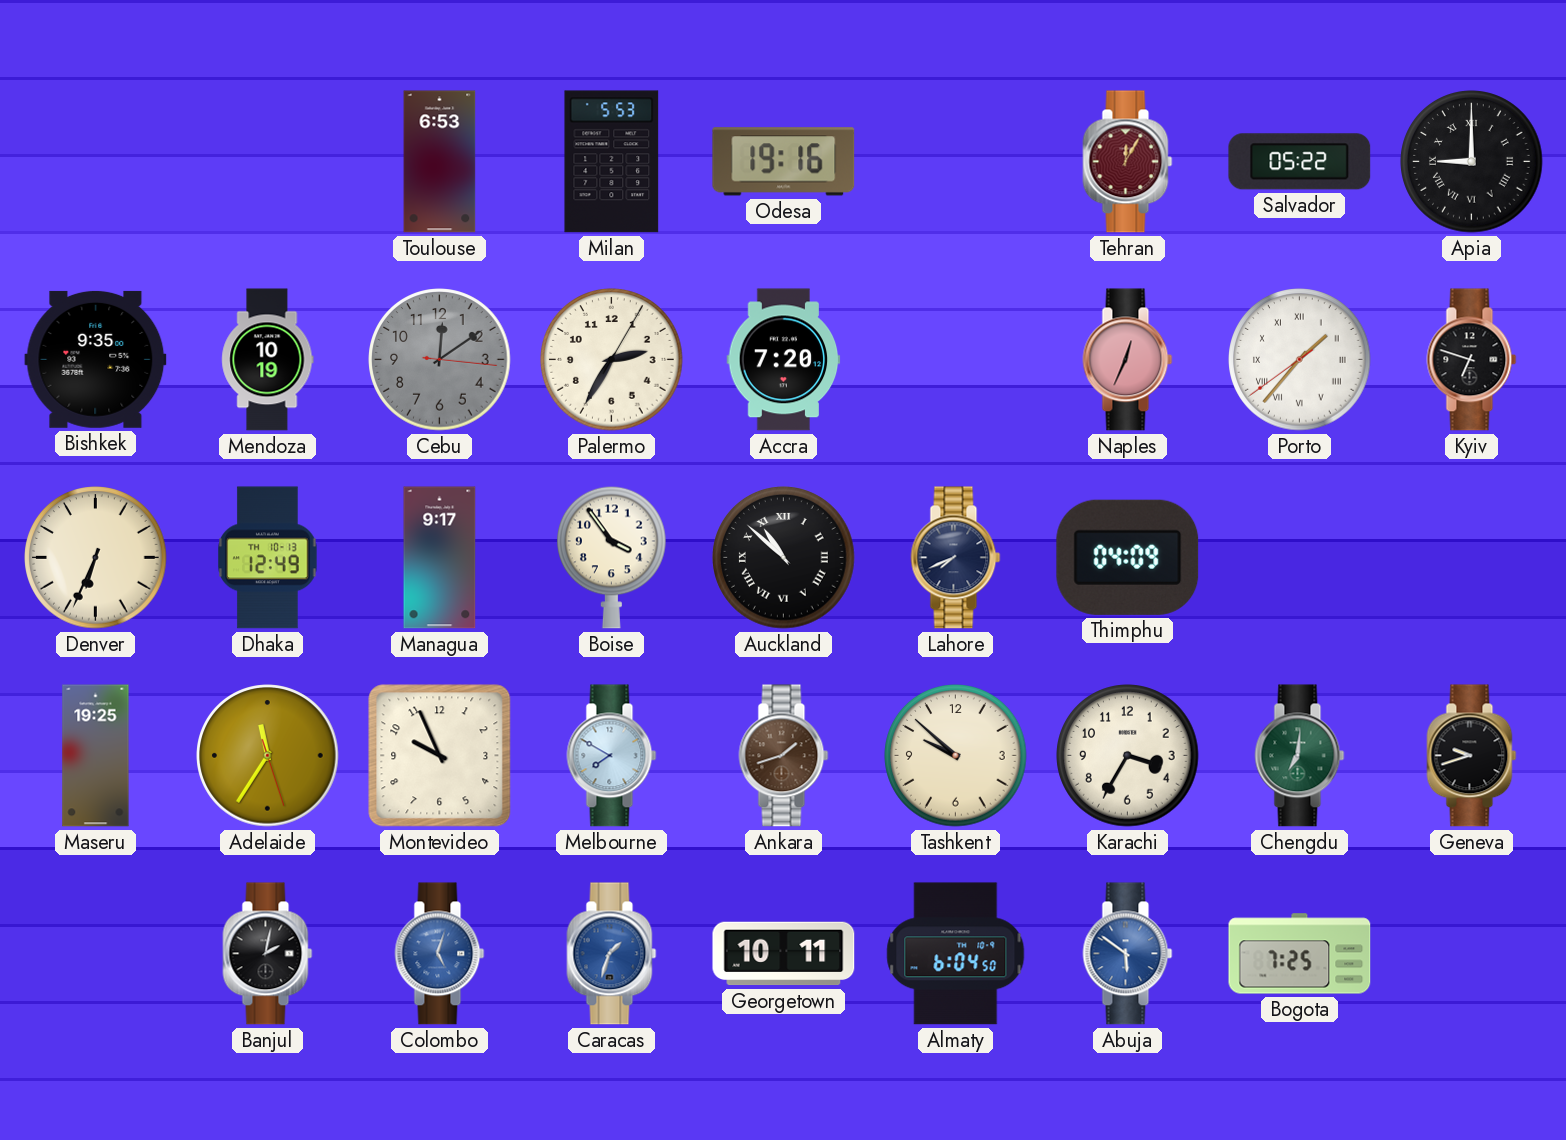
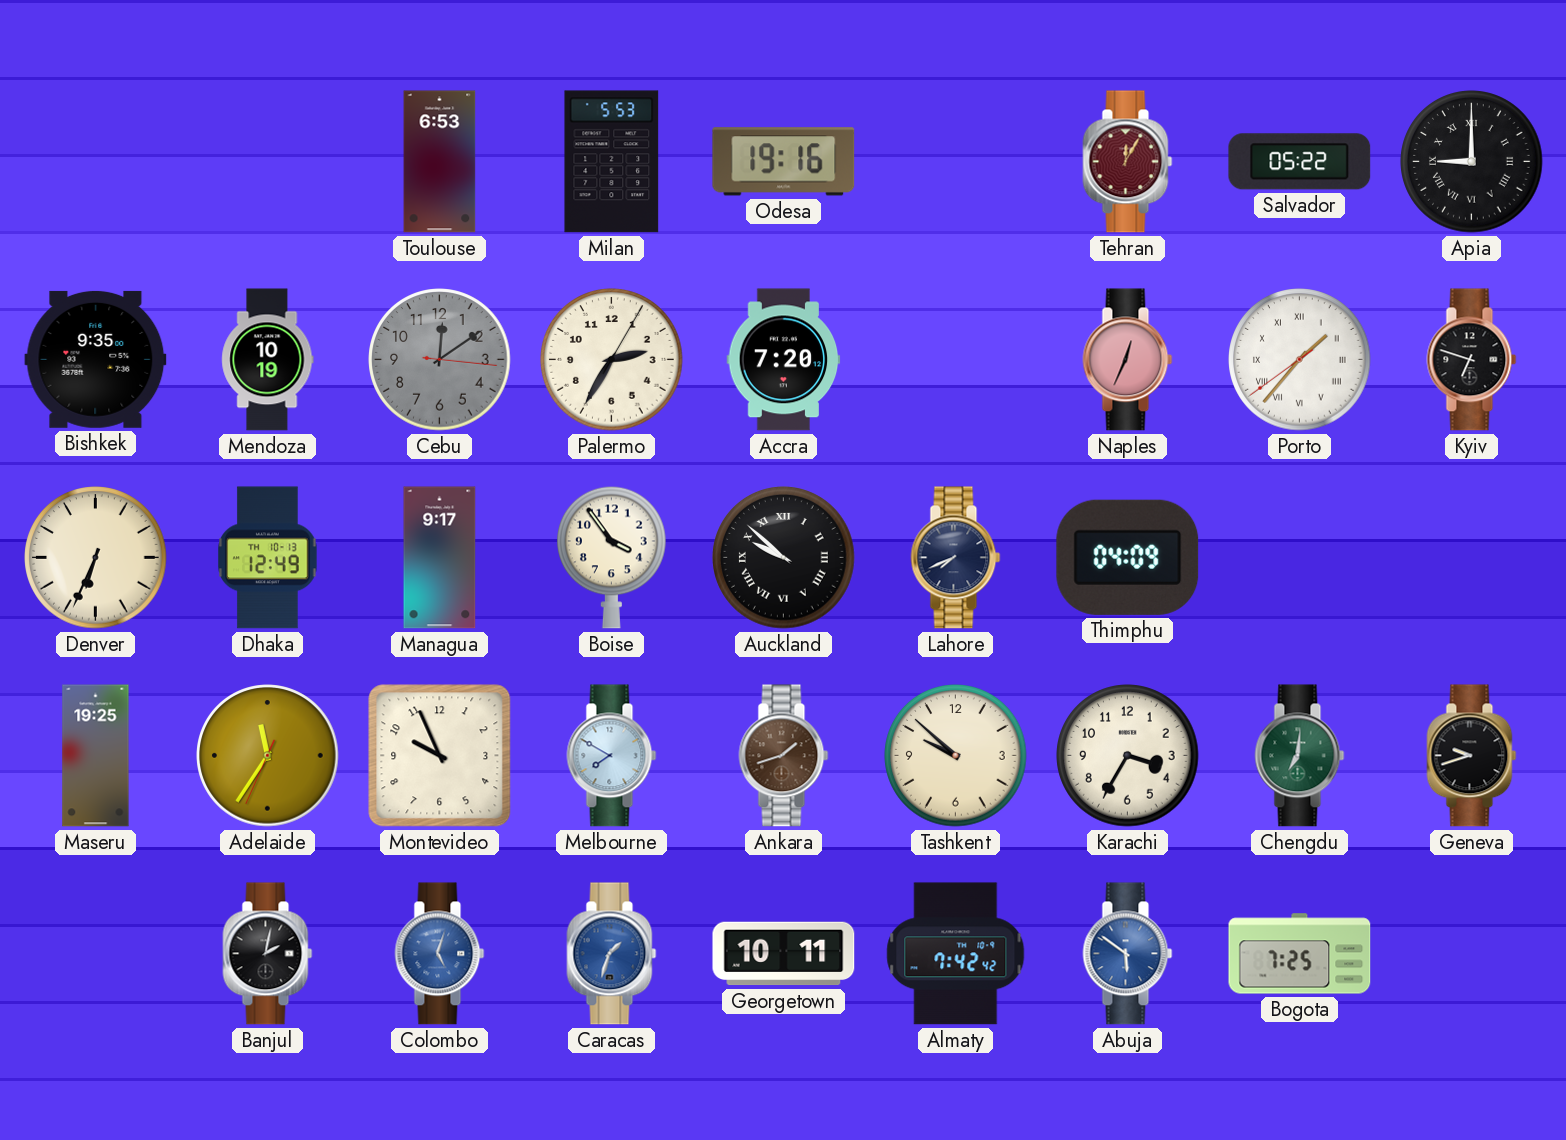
Auckland: 10:52 -> 9:52 (784, 558)
Adelaide: 11:35:27 -> 11:35:34 (268, 756)
Almaty: 6:04 -> 7:42 (956, 954)
